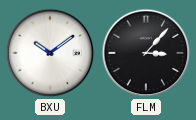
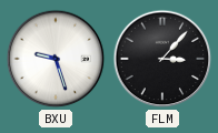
BXU: 10:09 -> 9:27 (56, 59)
